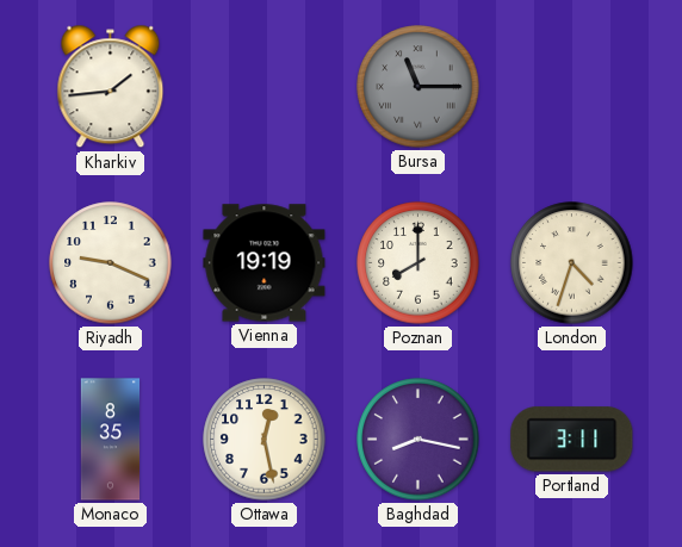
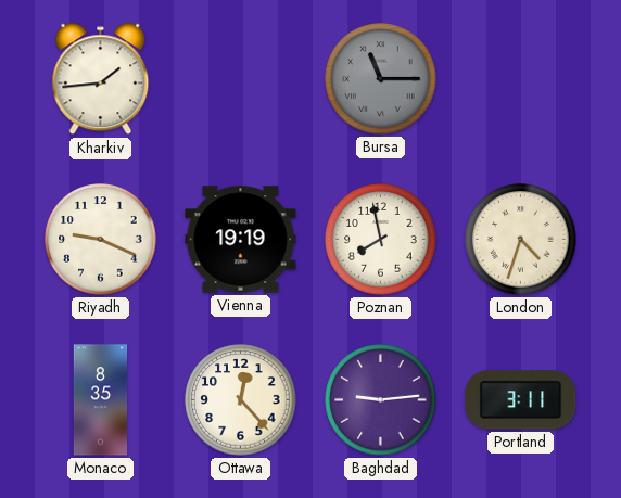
Poznan: 8:00 -> 7:58 (381, 240)
Ottawa: 12:28 -> 12:23 (241, 400)
Baghdad: 8:17 -> 9:14 (381, 400)
